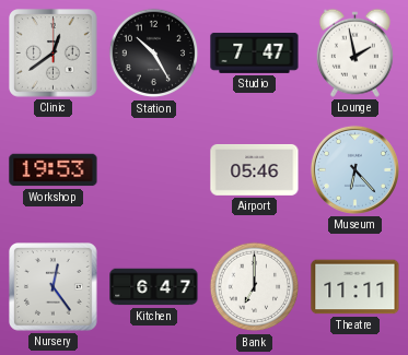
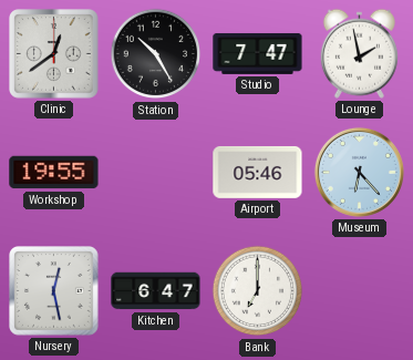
Workshop: 19:53 -> 19:55 (54, 173)
Nursery: 12:24 -> 12:28 (54, 291)
Theatre: 11:11 -> none (355, 287)
